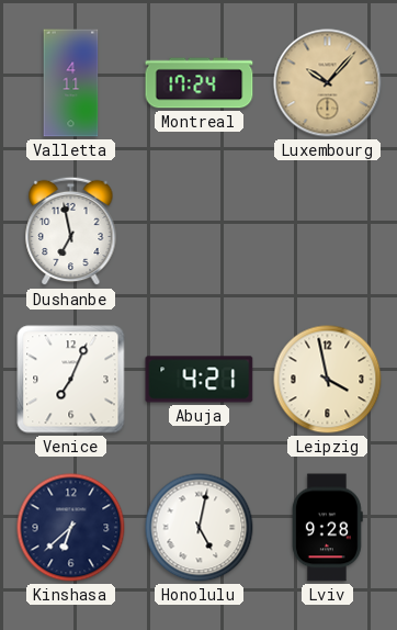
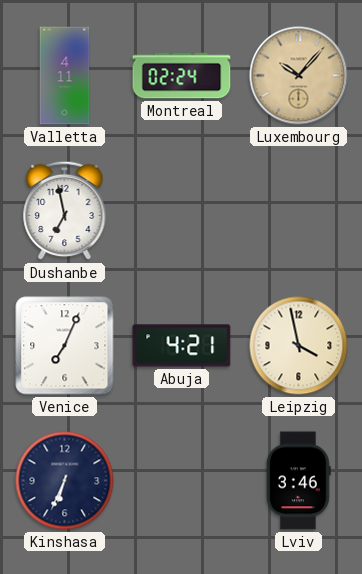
Montreal: 17:24 -> 02:24 (182, 76)
Kinshasa: 6:38 -> 6:34 (65, 481)
Honolulu: 5:02 -> none (200, 528)
Lviv: 9:28 -> 3:46 (298, 481)
